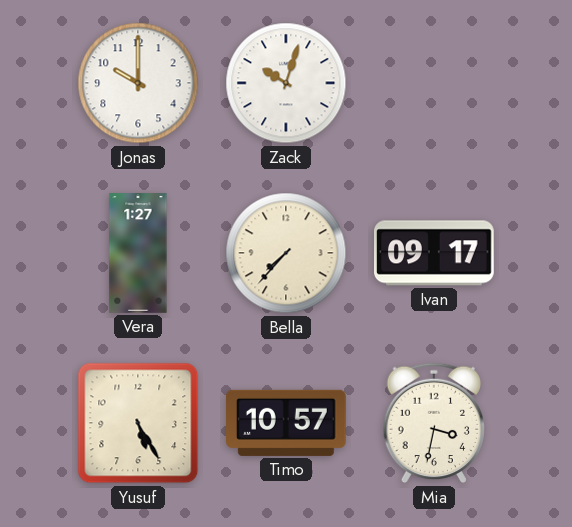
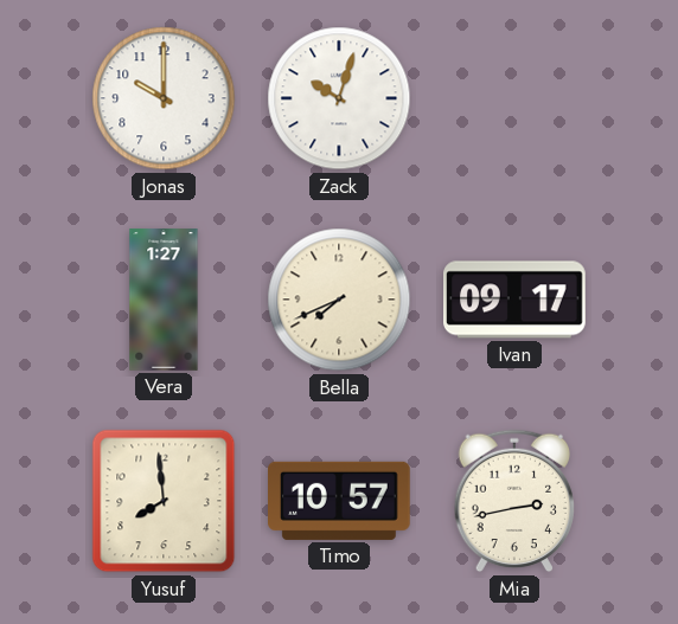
Bella: 7:37 -> 7:41 (339, 300)
Yusuf: 5:25 -> 7:59 (164, 501)
Mia: 3:32 -> 2:43 (514, 501)
